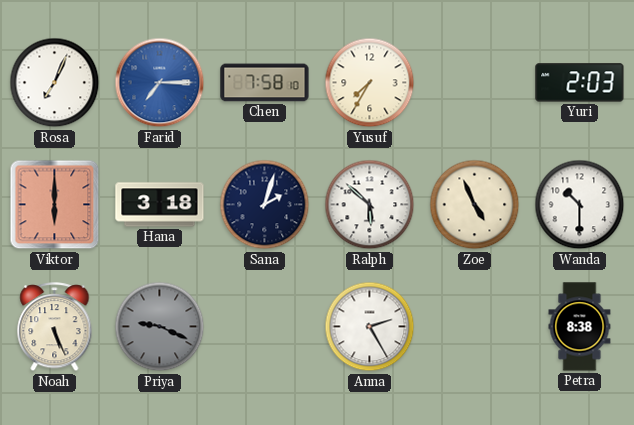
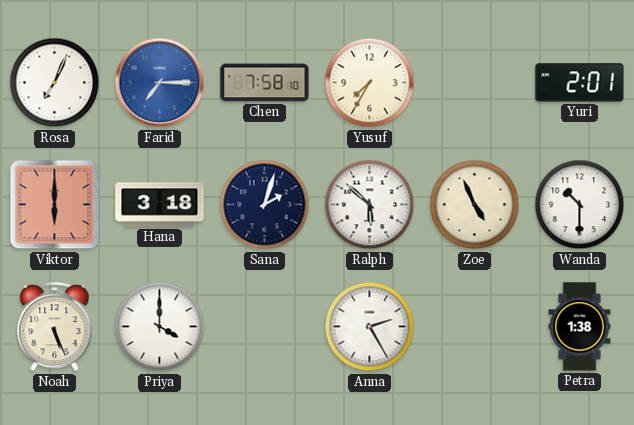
Yuri: 2:03 -> 2:01 (580, 83)
Priya: 9:19 -> 4:00 (160, 327)
Priya dial: grey -> white (160, 327)
Petra: 8:38 -> 1:38 (580, 327)
